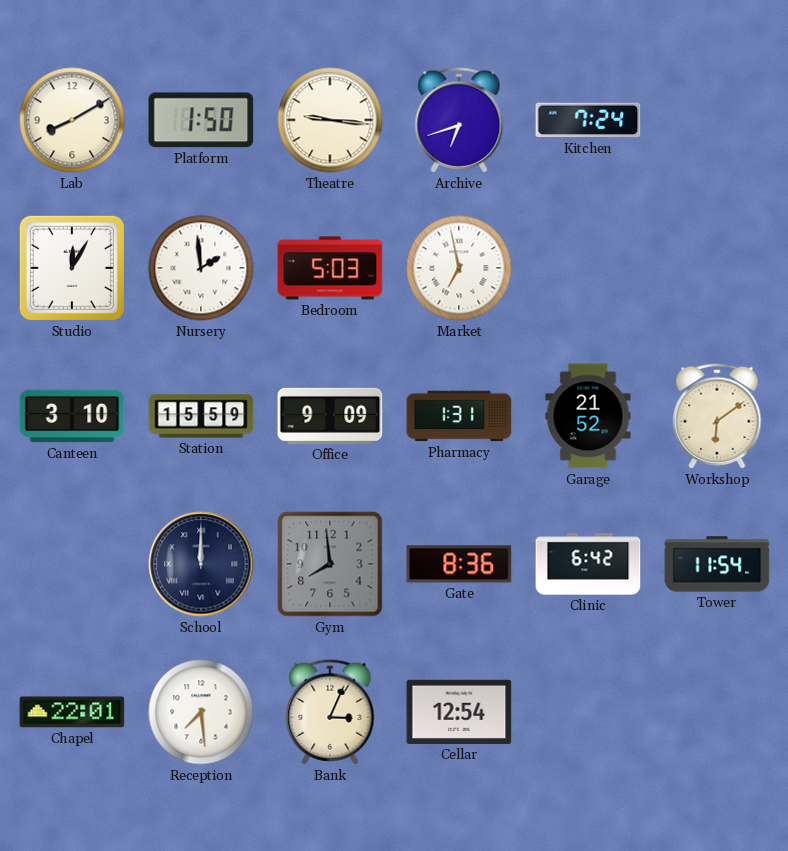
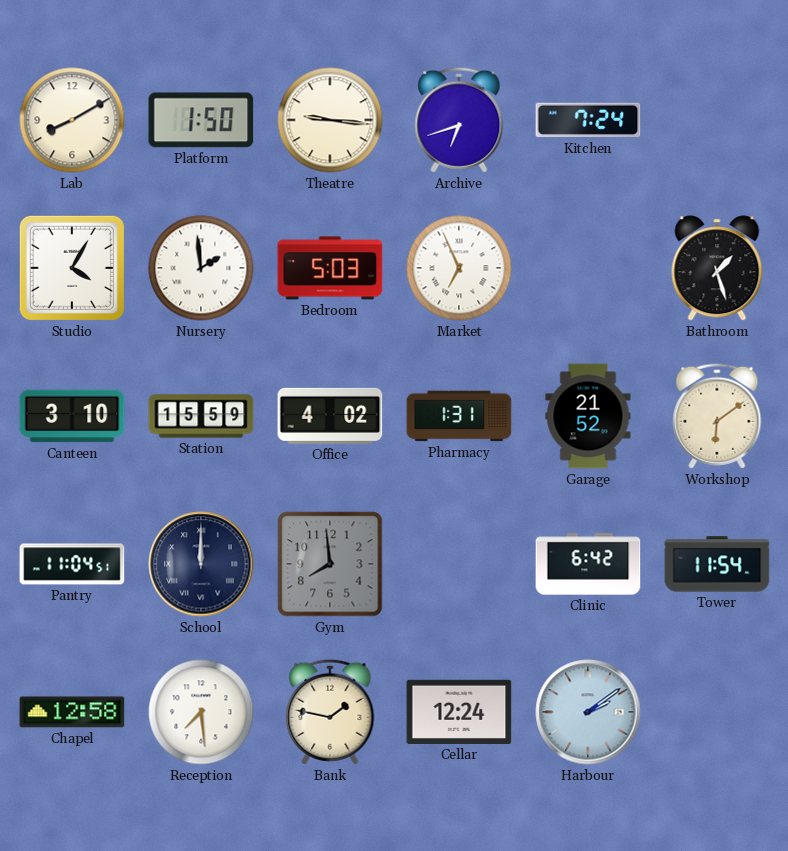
Studio: 12:05 -> 4:05 (72, 268)
Market: 6:58 -> 6:56 (459, 268)
Bathroom: none -> 1:27 (717, 268)
Office: 9:09 -> 4:02 (330, 416)
Pantry: none -> 11:04 (72, 564)
Gate: 8:36 -> none (459, 564)
Chapel: 22:01 -> 12:58 (72, 712)
Bank: 3:04 -> 1:47 (330, 712)
Cellar: 12:54 -> 12:24 (459, 712)
Harbour: none -> 2:09 (588, 712)
